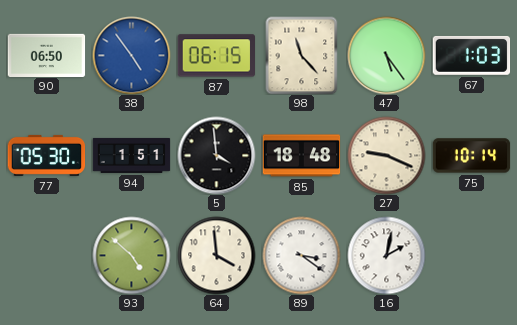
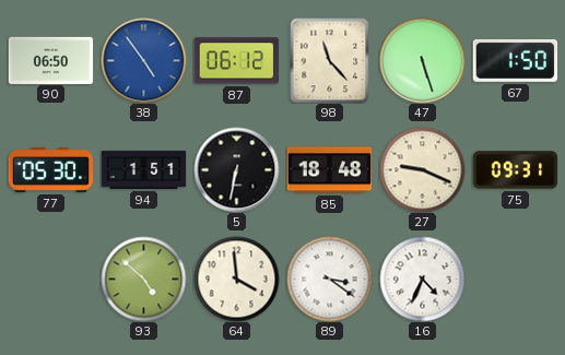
87: 06:15 -> 06:12 (236, 61)
47: 5:24 -> 5:27 (422, 60)
67: 1:03 -> 1:50 (515, 60)
5: 3:59 -> 6:32 (236, 169)
75: 10:14 -> 09:31 (515, 170)
16: 2:02 -> 4:34 (422, 279)
